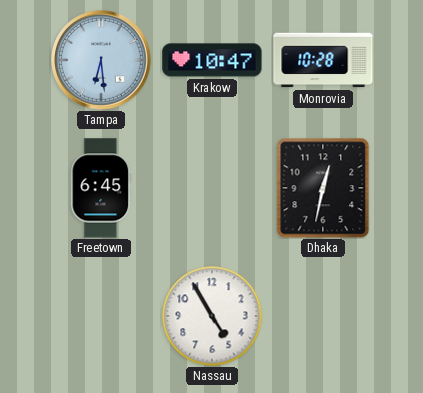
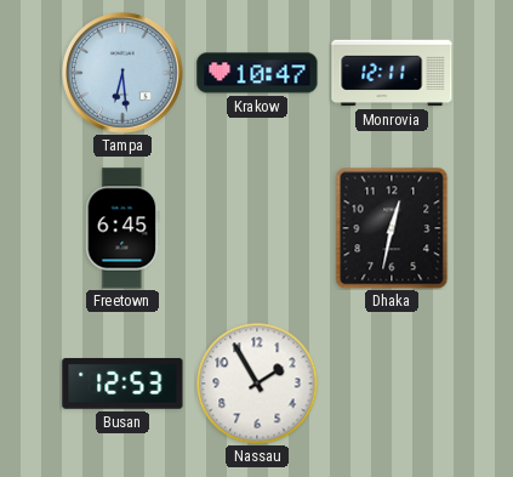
Monrovia: 10:28 -> 12:11 (392, 73)
Busan: none -> 12:53 (122, 384)
Nassau: 4:55 -> 1:55 (257, 384)
